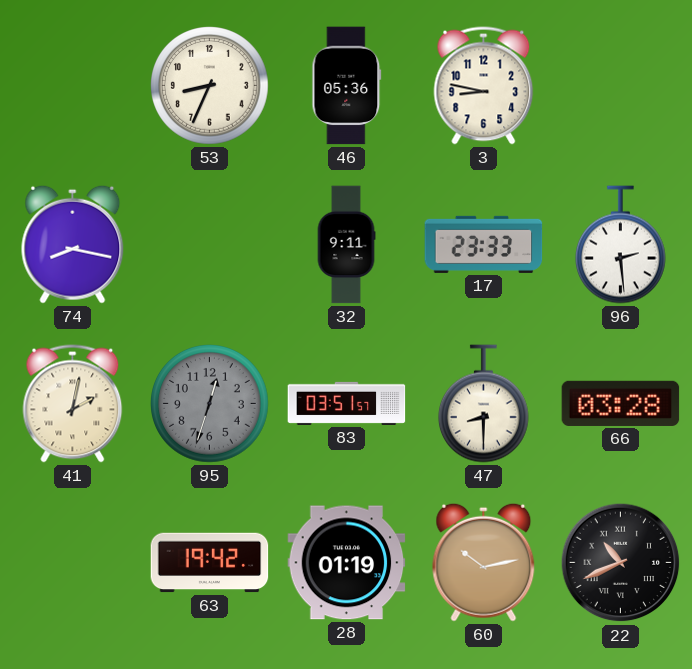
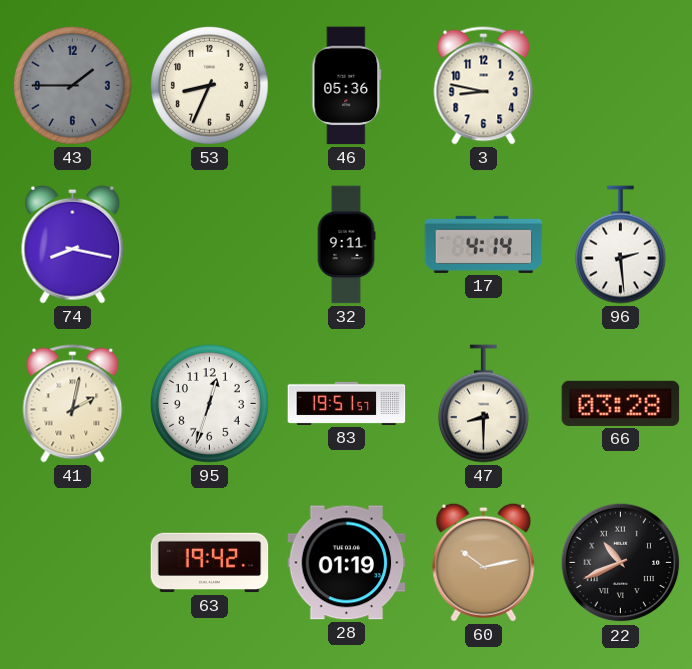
43: none -> 1:45 (73, 86)
17: 23:33 -> 4:14 (484, 244)
95 dial: grey -> white (210, 404)
83: 03:51 -> 19:51 (347, 403)
